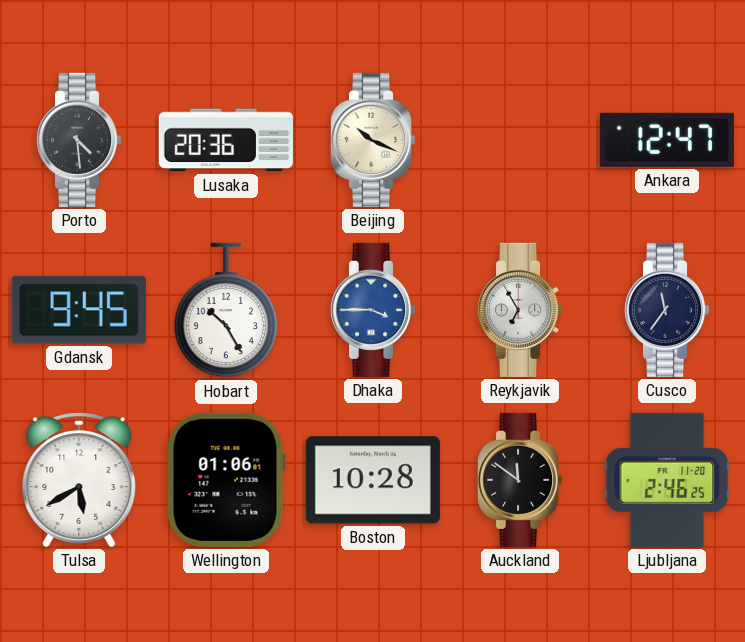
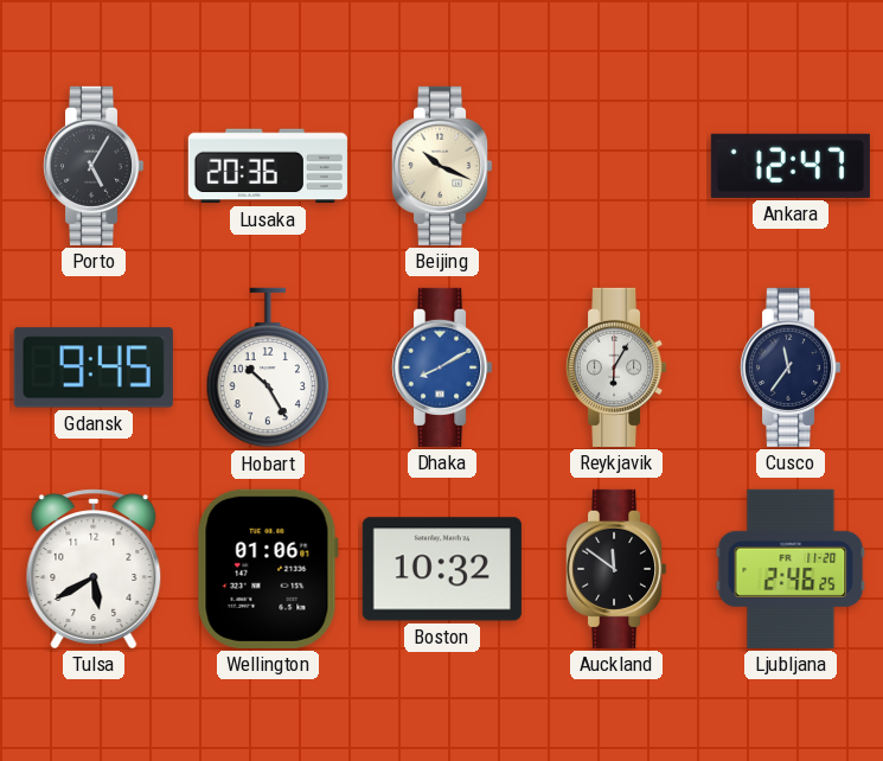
Porto: 4:29 -> 5:05 (95, 166)
Dhaka: 3:45 -> 8:10 (443, 367)
Reykjavik: 6:55 -> 6:05 (618, 367)
Boston: 10:28 -> 10:32 (442, 569)
